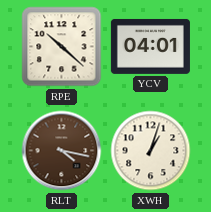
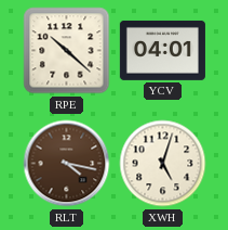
XWH: 1:03 -> 5:03 (163, 164)
